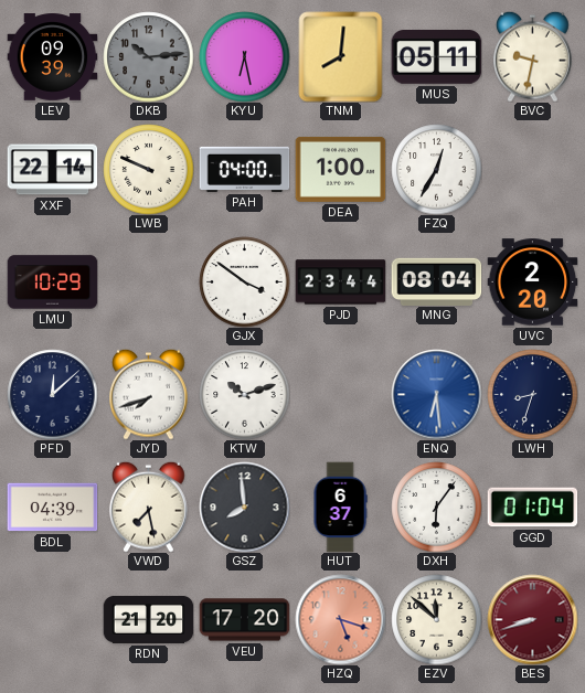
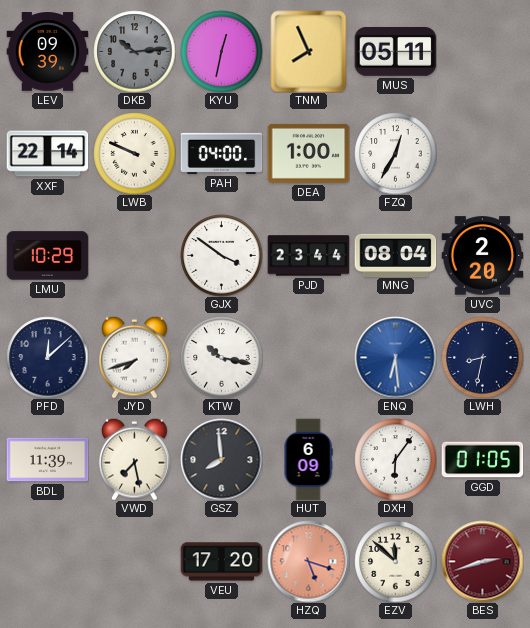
KYU: 6:28 -> 12:32 (221, 51)
TNM: 8:01 -> 7:56 (309, 51)
BVC: 9:32 -> none (533, 56)
KTW: 10:12 -> 10:17 (221, 357)
LWH: 8:33 -> 8:32 (482, 357)
BDL: 04:39 -> 11:39 (47, 460)
HUT: 6:37 -> 6:09 (308, 459)
GGD: 01:04 -> 01:05 (482, 460)
RDN: 21:20 -> none (148, 619)
BES: 8:42 -> 2:42 (482, 561)
